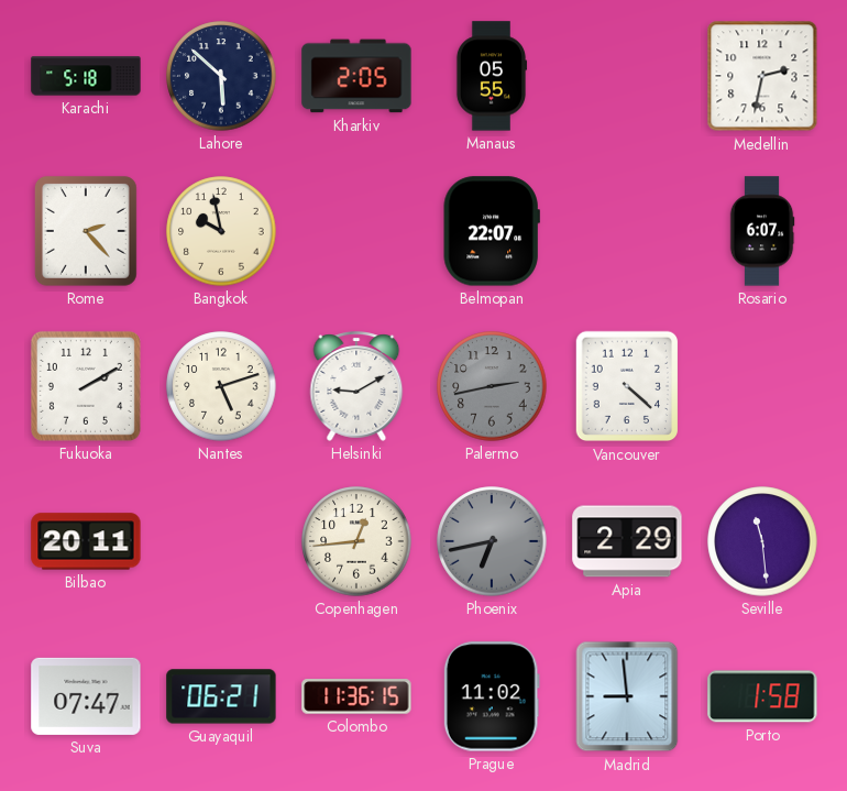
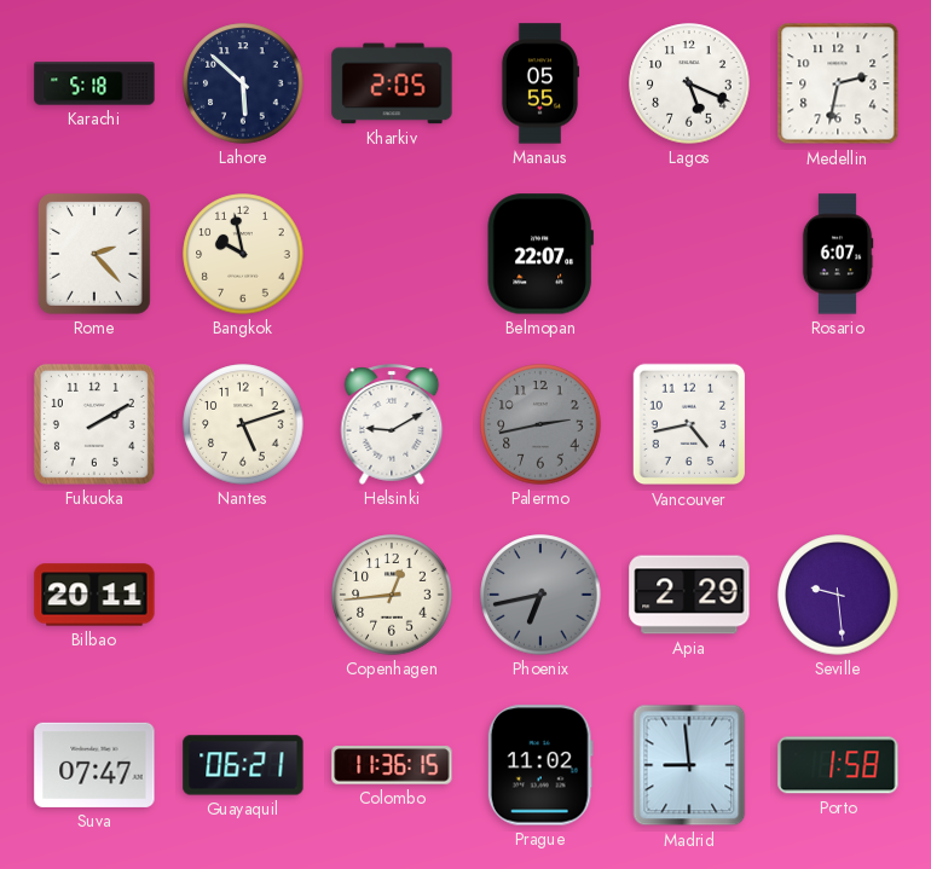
Lagos: none -> 5:19 (689, 83)
Vancouver: 4:22 -> 4:43 (689, 424)
Seville: 11:29 -> 9:29 (838, 595)
